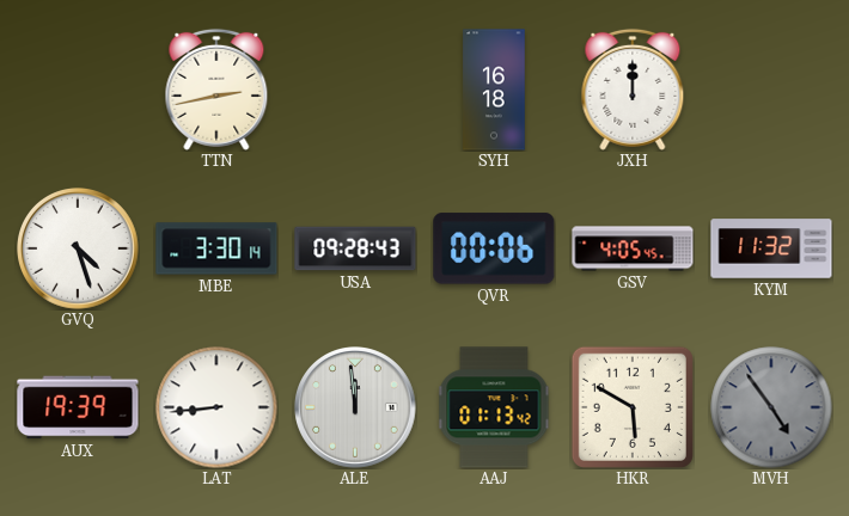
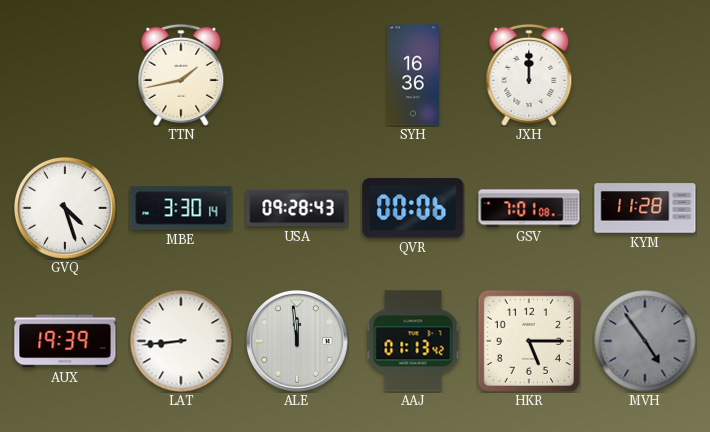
TTN: 2:43 -> 1:43 (181, 75)
SYH: 16:18 -> 16:36 (413, 75)
GSV: 4:05 -> 7:01 (529, 208)
KYM: 11:32 -> 11:28 (645, 208)
HKR: 5:50 -> 5:15 (529, 341)
